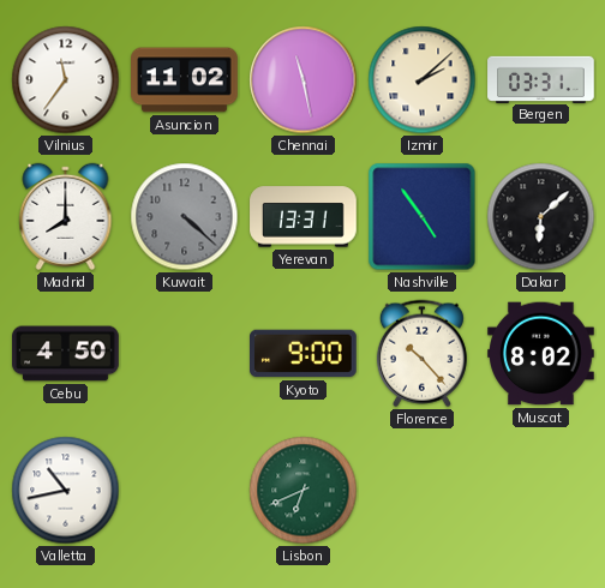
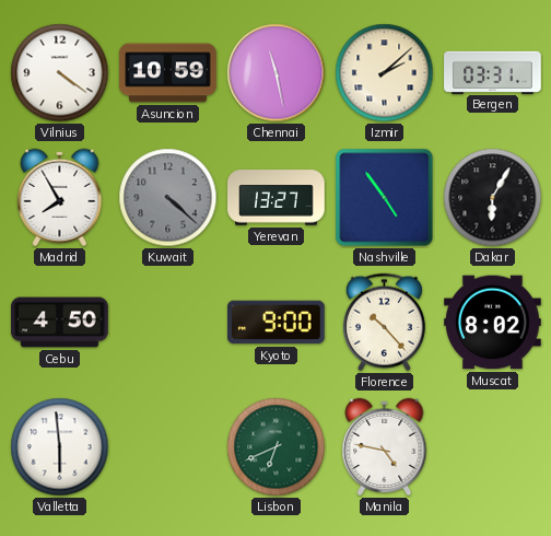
Vilnius: 11:36 -> 4:21 (60, 73)
Asuncion: 11:02 -> 10:59 (168, 73)
Madrid: 8:00 -> 7:55 (60, 197)
Yerevan: 13:31 -> 13:27 (277, 198)
Dakar: 6:08 -> 6:05 (493, 198)
Valletta: 10:43 -> 5:59 (60, 447)
Manila: none -> 4:47 (385, 446)
